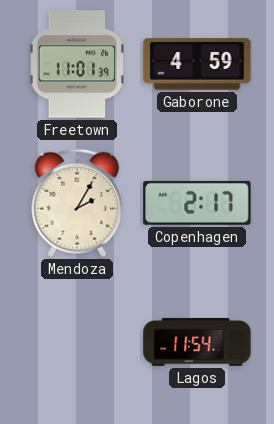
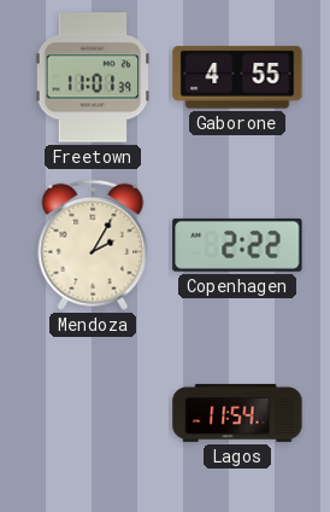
Gaborone: 4:59 -> 4:55 (237, 77)
Copenhagen: 2:17 -> 2:22 (237, 245)
